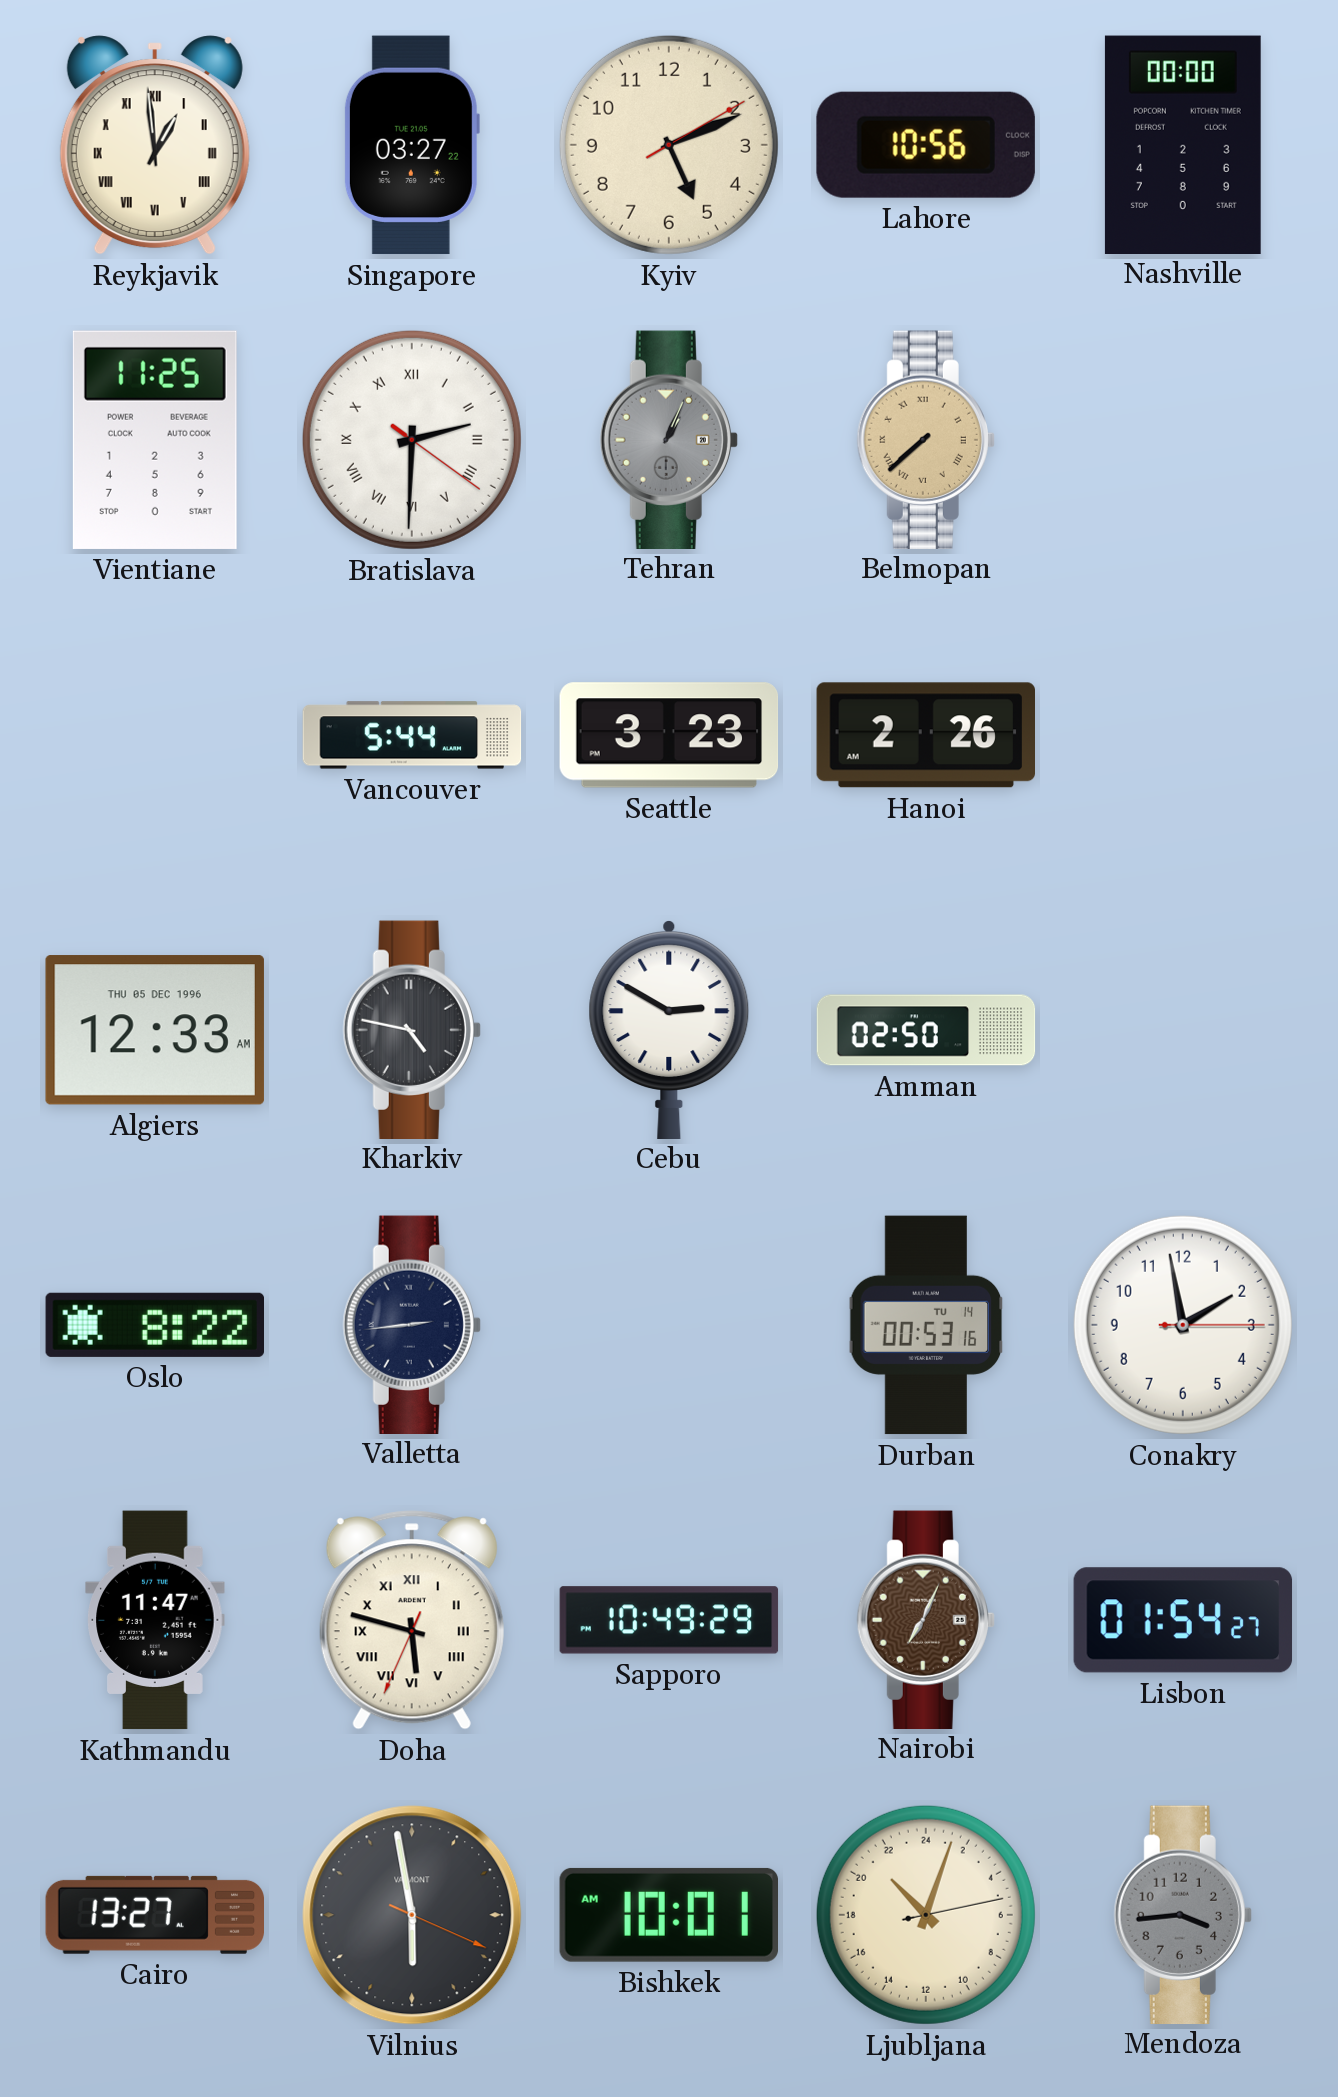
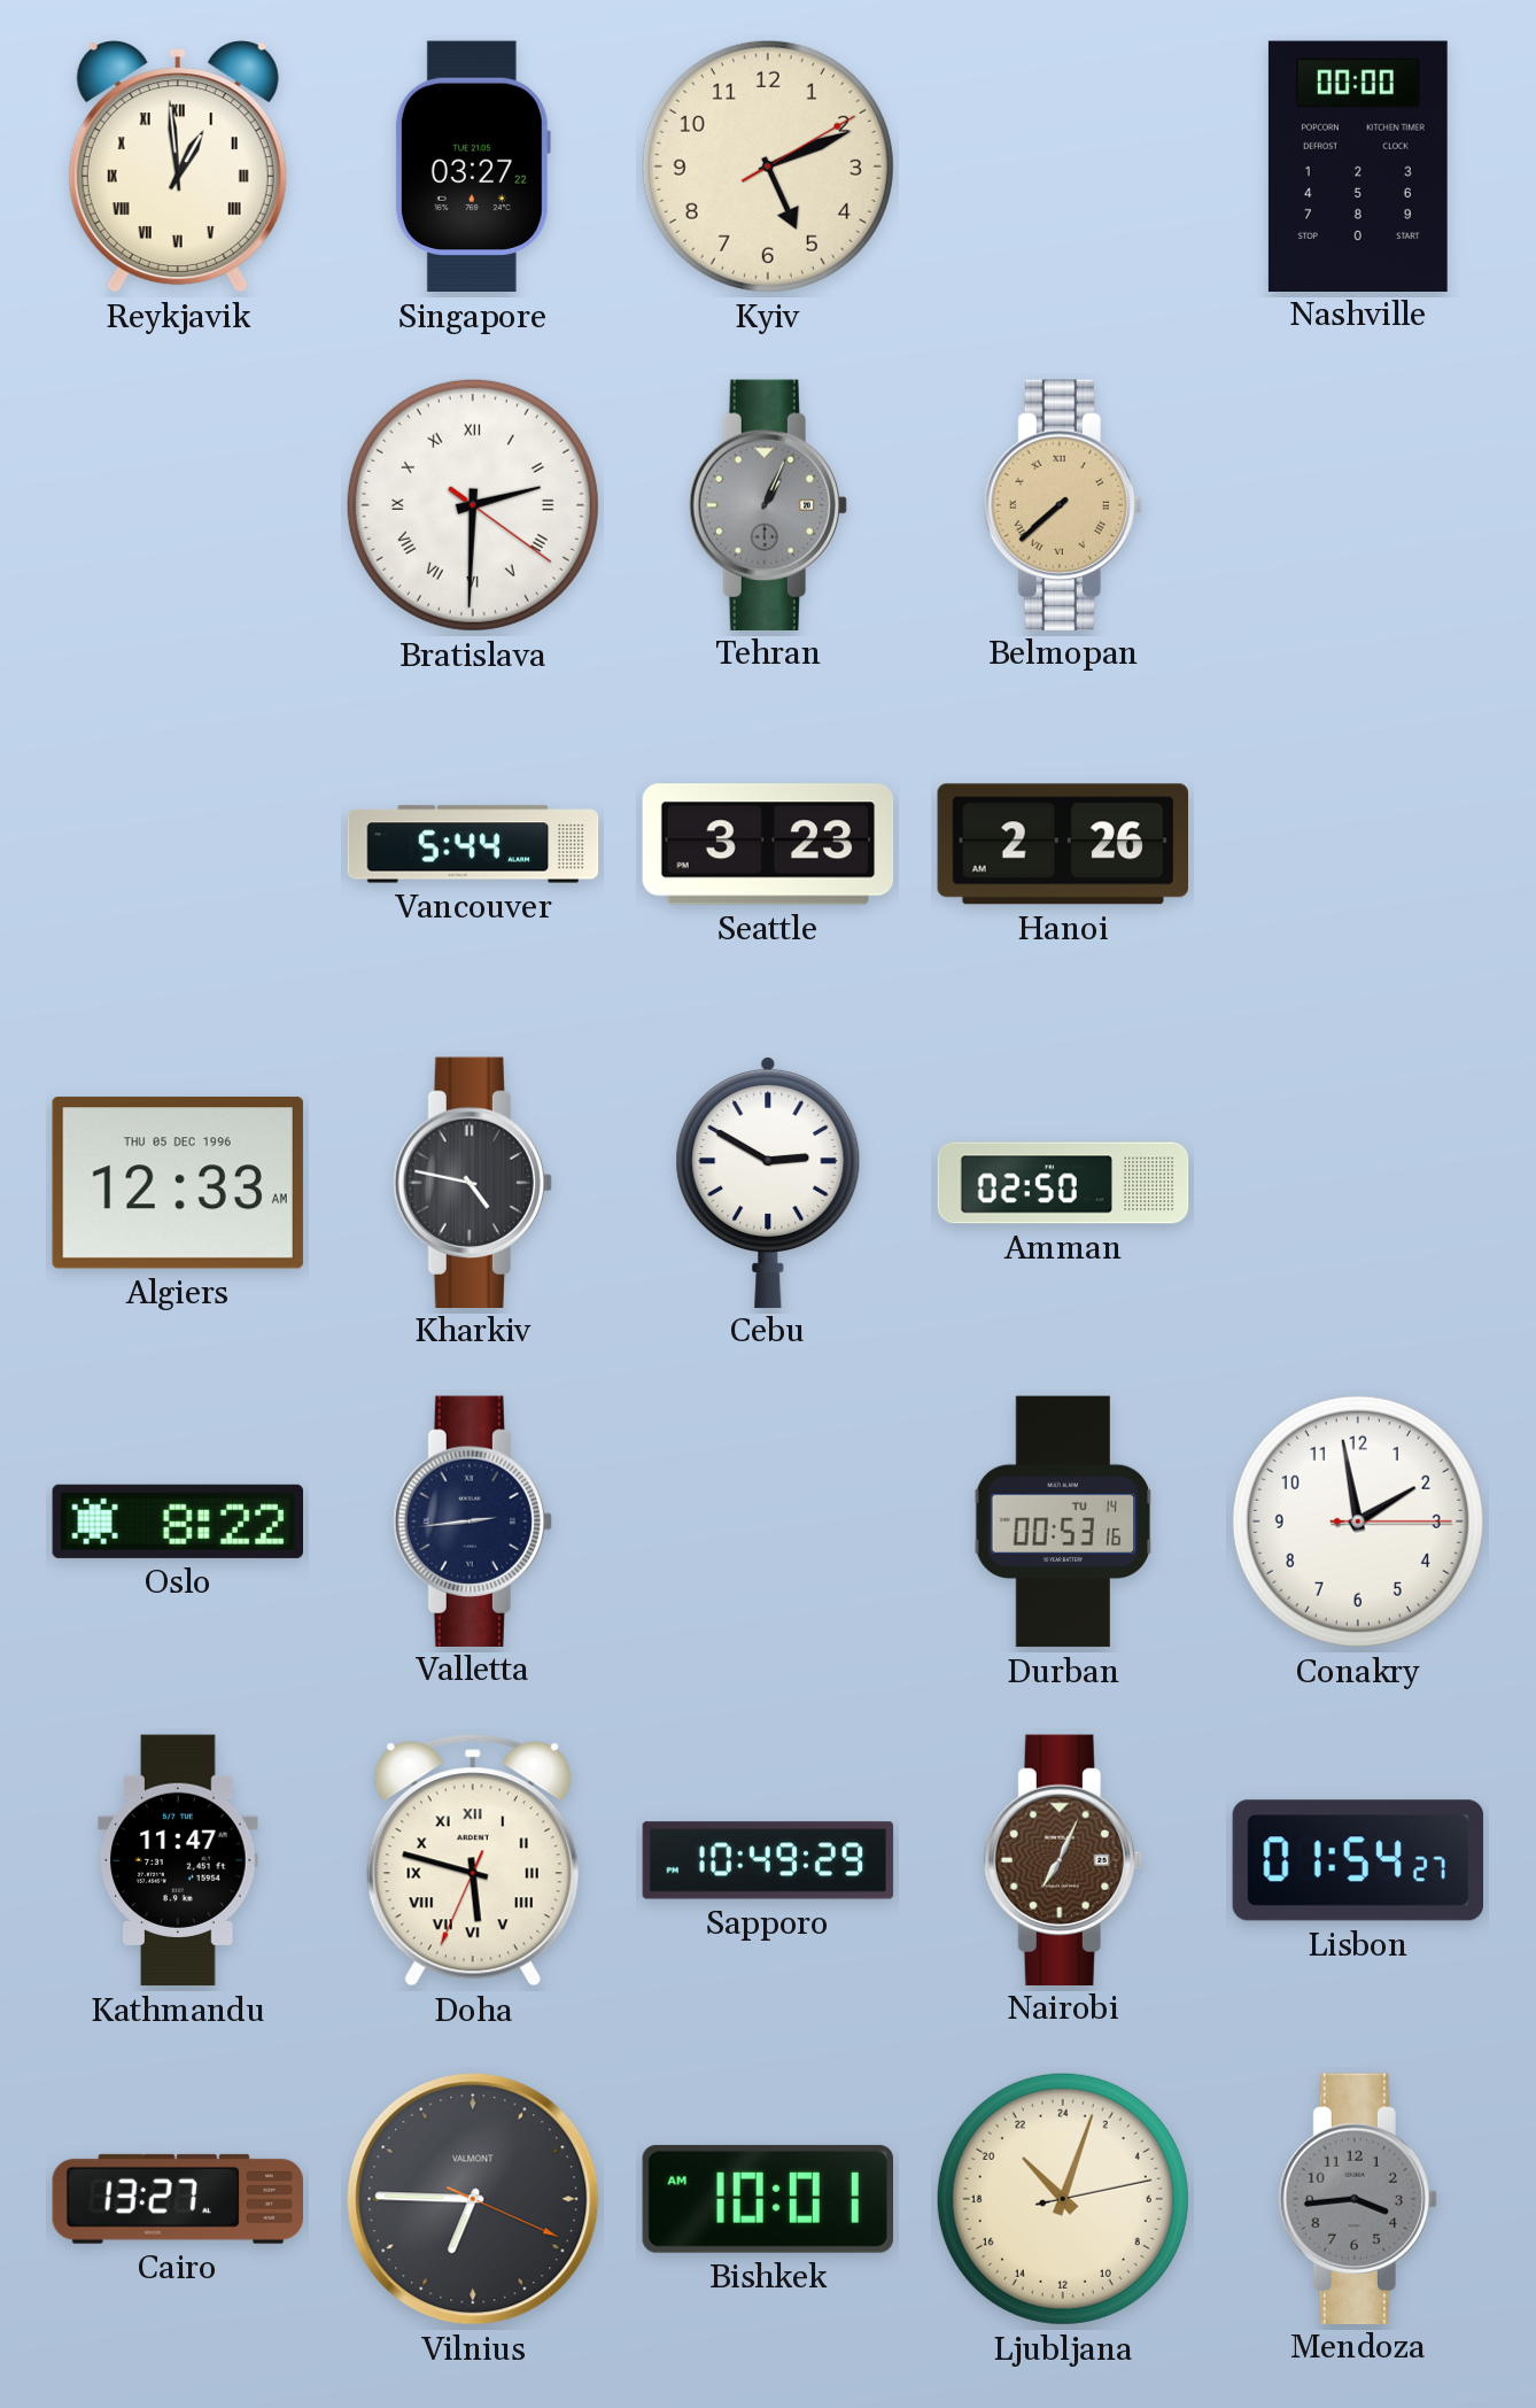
Lahore: 10:56 -> none (926, 145)
Vientiane: 11:25 -> none (155, 440)
Vilnius: 5:58 -> 6:45 (473, 2199)
